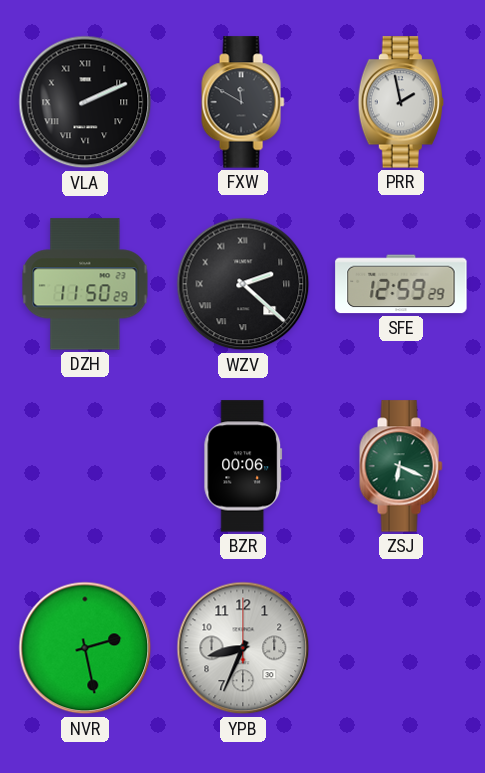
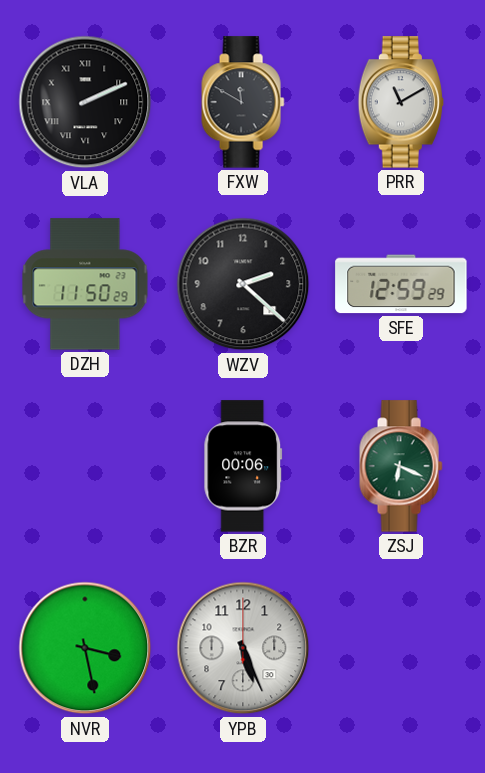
PRR: 1:58 -> 11:10 (401, 102)
WZV numerals: Roman -> Arabic (243, 284)
NVR: 2:28 -> 3:28 (85, 648)
YPB: 8:34 -> 5:26 (243, 648)
